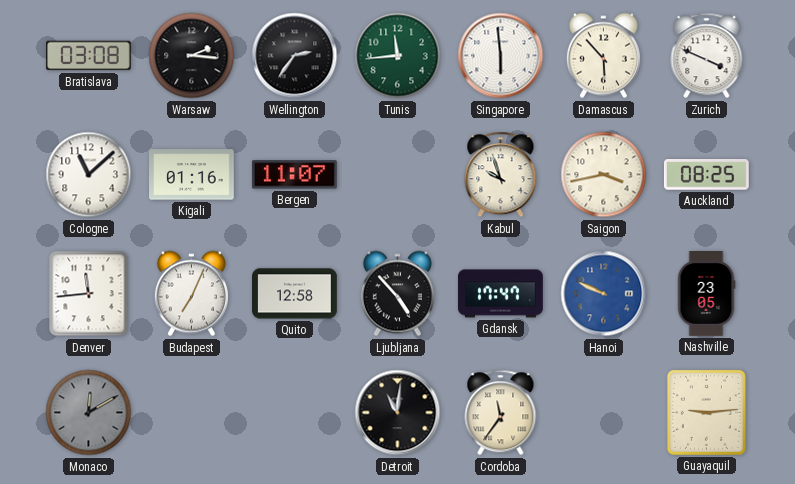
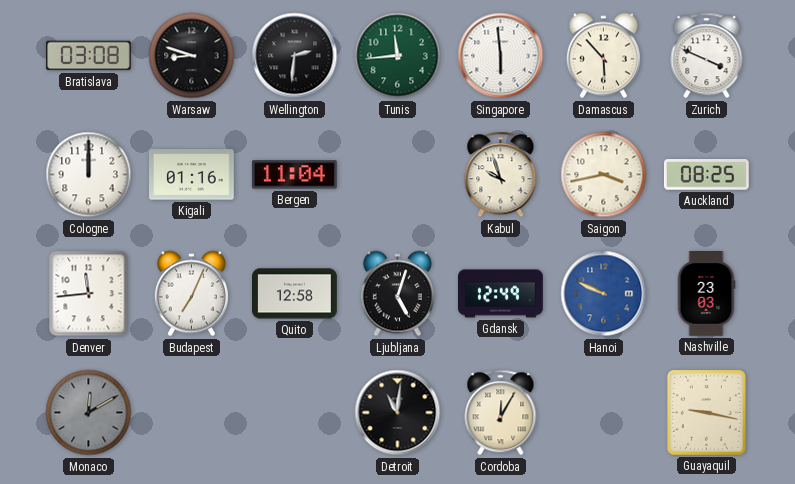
Warsaw: 2:16 -> 8:48 (192, 56)
Wellington: 2:36 -> 2:31 (295, 56)
Cologne: 11:08 -> 12:00 (89, 175)
Bergen: 11:07 -> 11:04 (294, 175)
Ljubljana: 4:53 -> 5:03 (397, 294)
Gdansk: 17:47 -> 12:49 (501, 294)
Nashville: 23:05 -> 23:03 (706, 294)
Cordoba: 11:36 -> 12:05 (501, 413)
Guayaquil: 9:14 -> 9:17 (706, 412)
